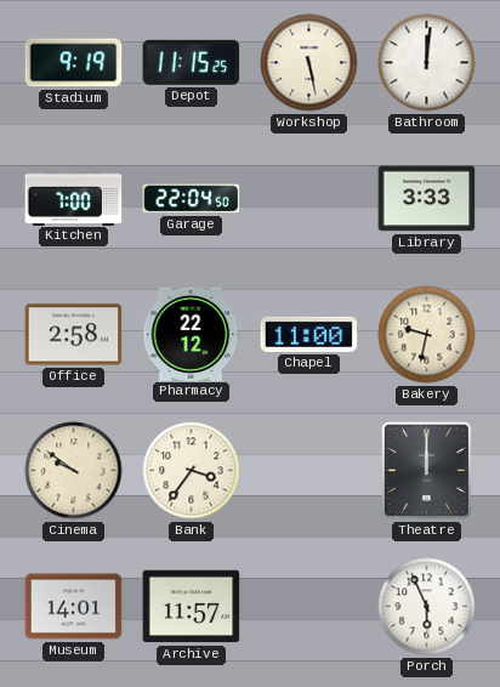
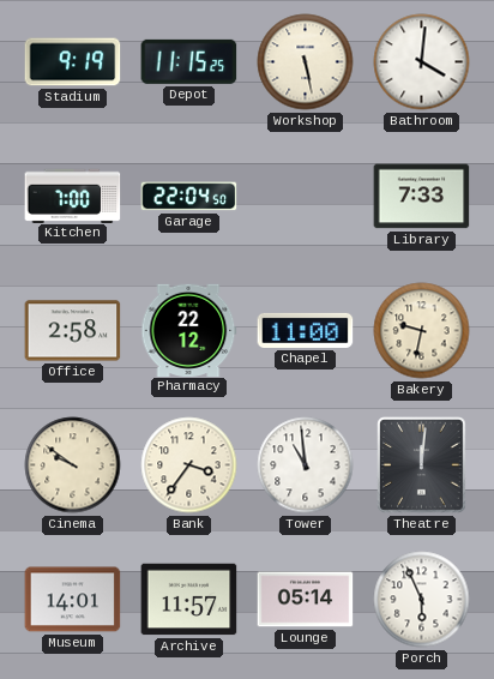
Bathroom: 12:01 -> 4:01 (422, 62)
Library: 3:33 -> 7:33 (422, 197)
Tower: none -> 10:59 (306, 465)
Theatre: 12:00 -> 12:01 (422, 465)
Lounge: none -> 05:14 (306, 600)
